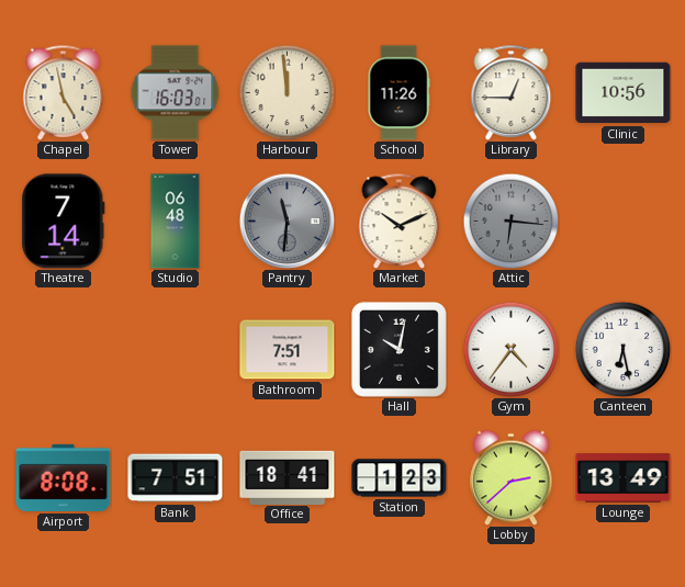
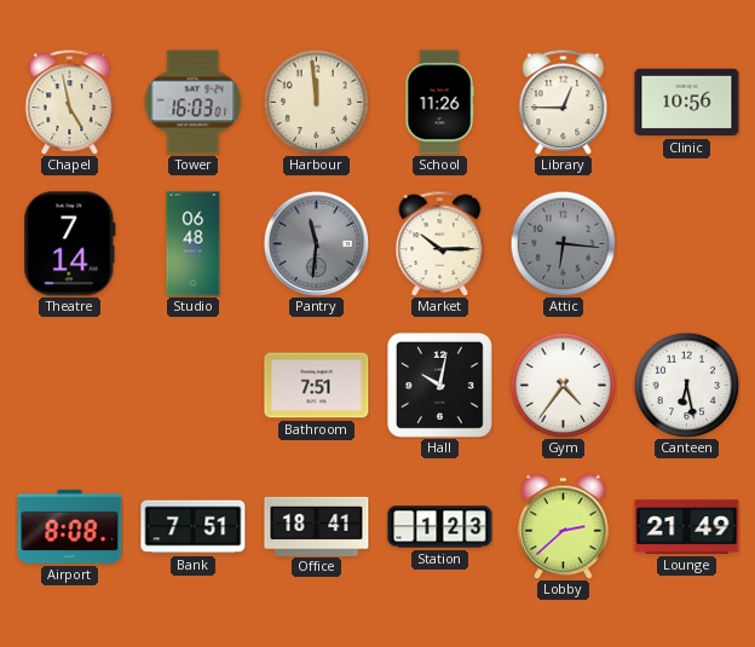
Market: 10:11 -> 10:15 (440, 243)
Lounge: 13:49 -> 21:49 (687, 527)
